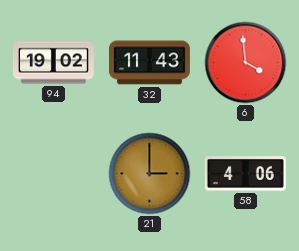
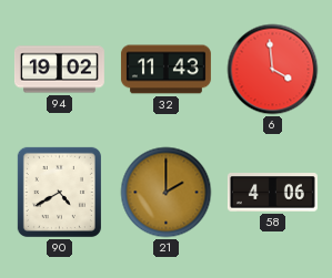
90: none -> 4:40 (59, 192)
21: 3:00 -> 2:00 (167, 193)
